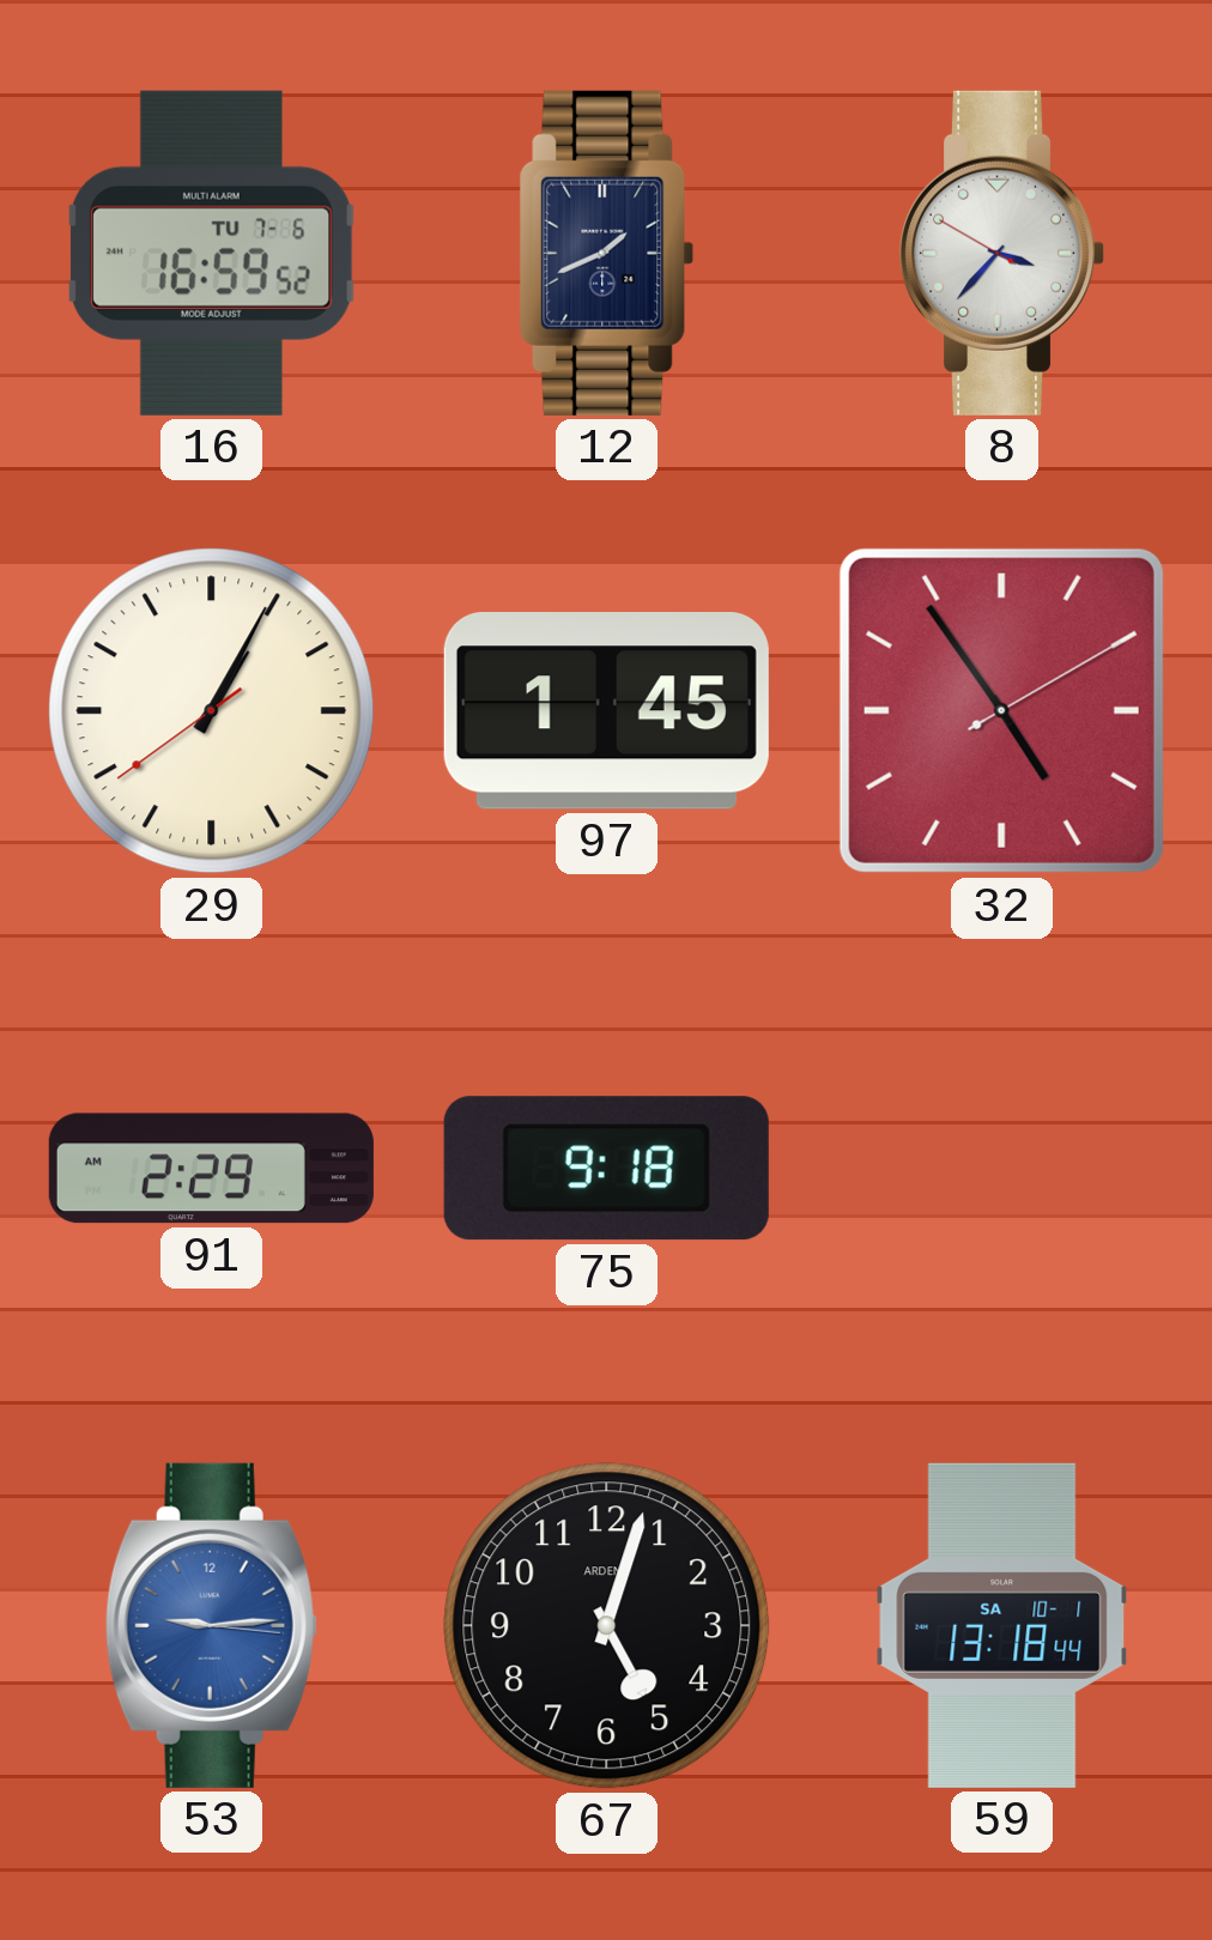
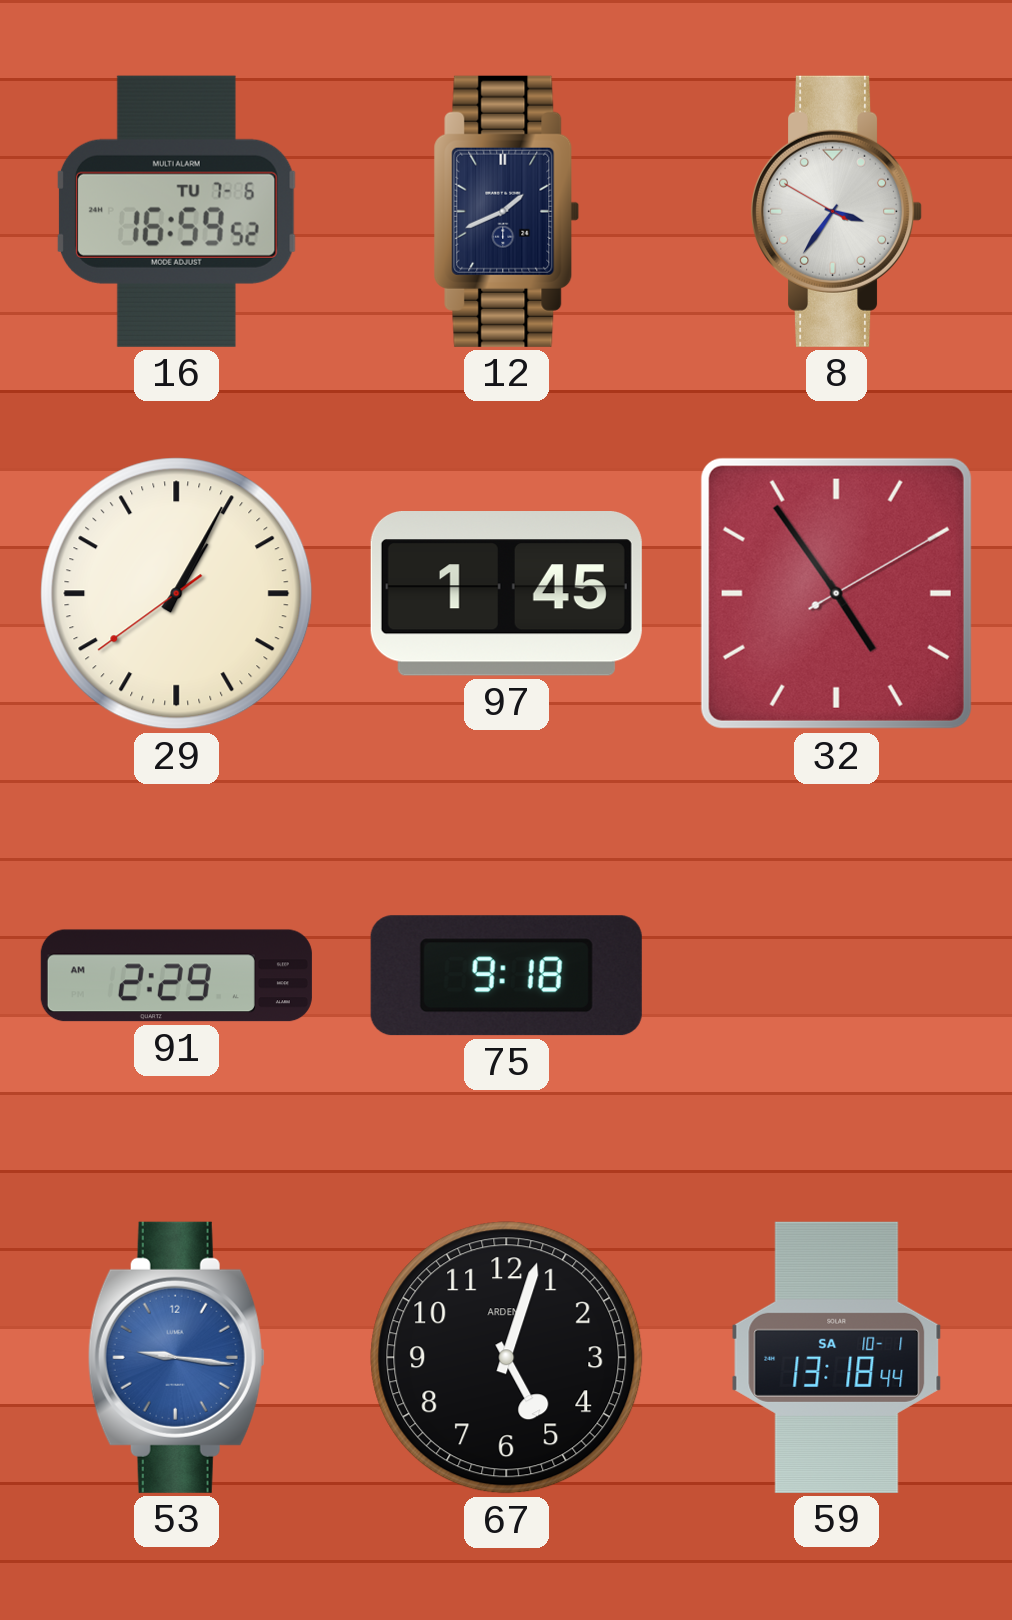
8: 3:36 -> 3:35 (837, 211)
53: 9:14 -> 9:16 (176, 1357)
